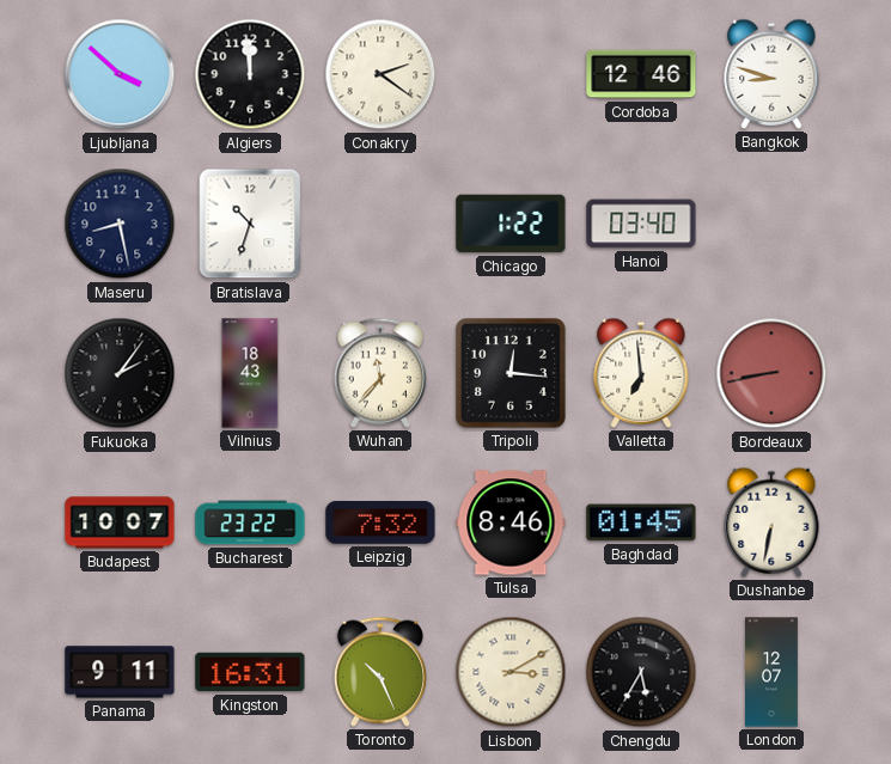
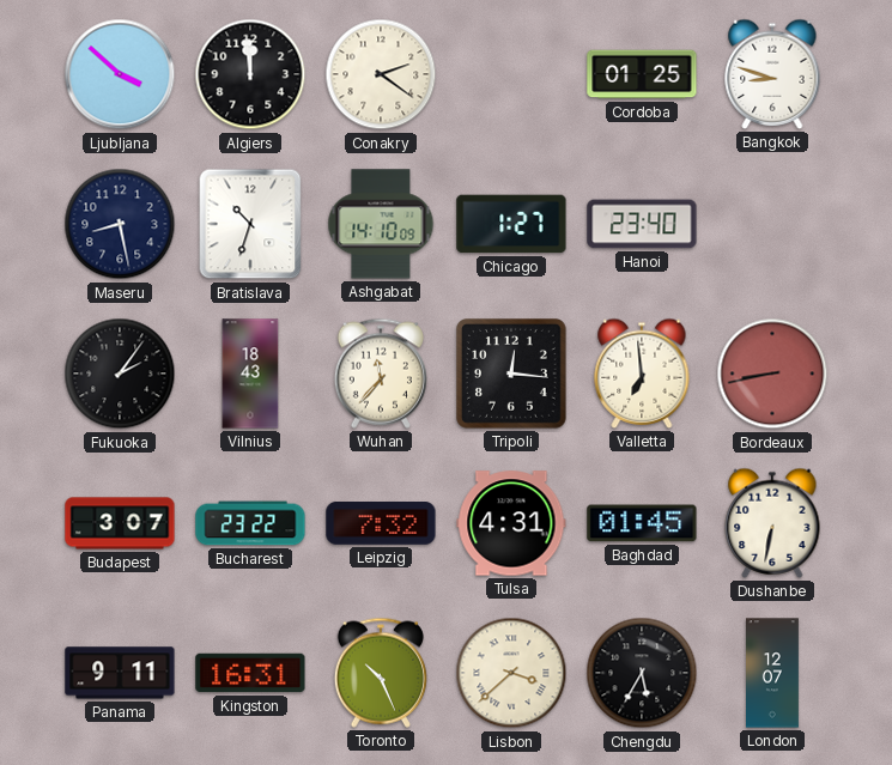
Cordoba: 12:46 -> 01:25 (642, 74)
Ashgabat: none -> 14:10 (381, 224)
Chicago: 1:22 -> 1:27 (511, 224)
Hanoi: 03:40 -> 23:40 (642, 224)
Budapest: 10:07 -> 3:07 (120, 523)
Tulsa: 8:46 -> 4:31 (511, 523)
Lisbon: 3:10 -> 3:38 (511, 673)
